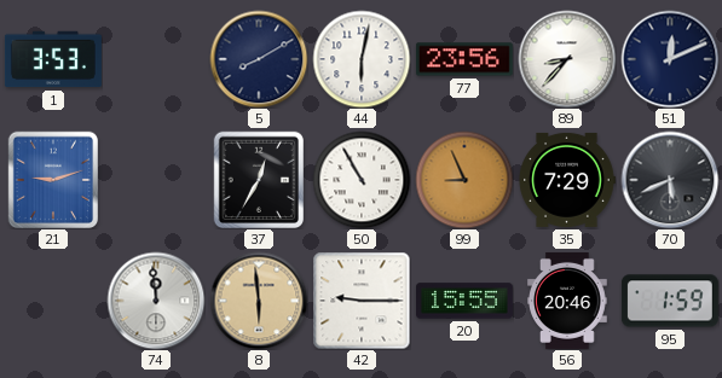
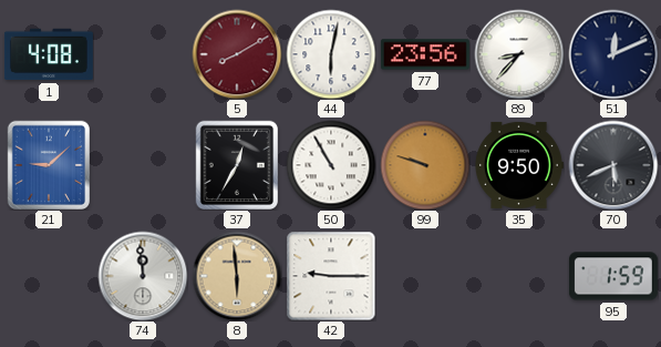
1: 3:53 -> 4:08 (49, 54)
5 dial: navy -> burgundy (237, 54)
21: 9:12 -> 9:08 (48, 164)
99: 8:56 -> 9:48 (425, 165)
35: 7:29 -> 9:50 (519, 165)
20: 15:55 -> none (464, 301)
56: 20:46 -> none (568, 301)
